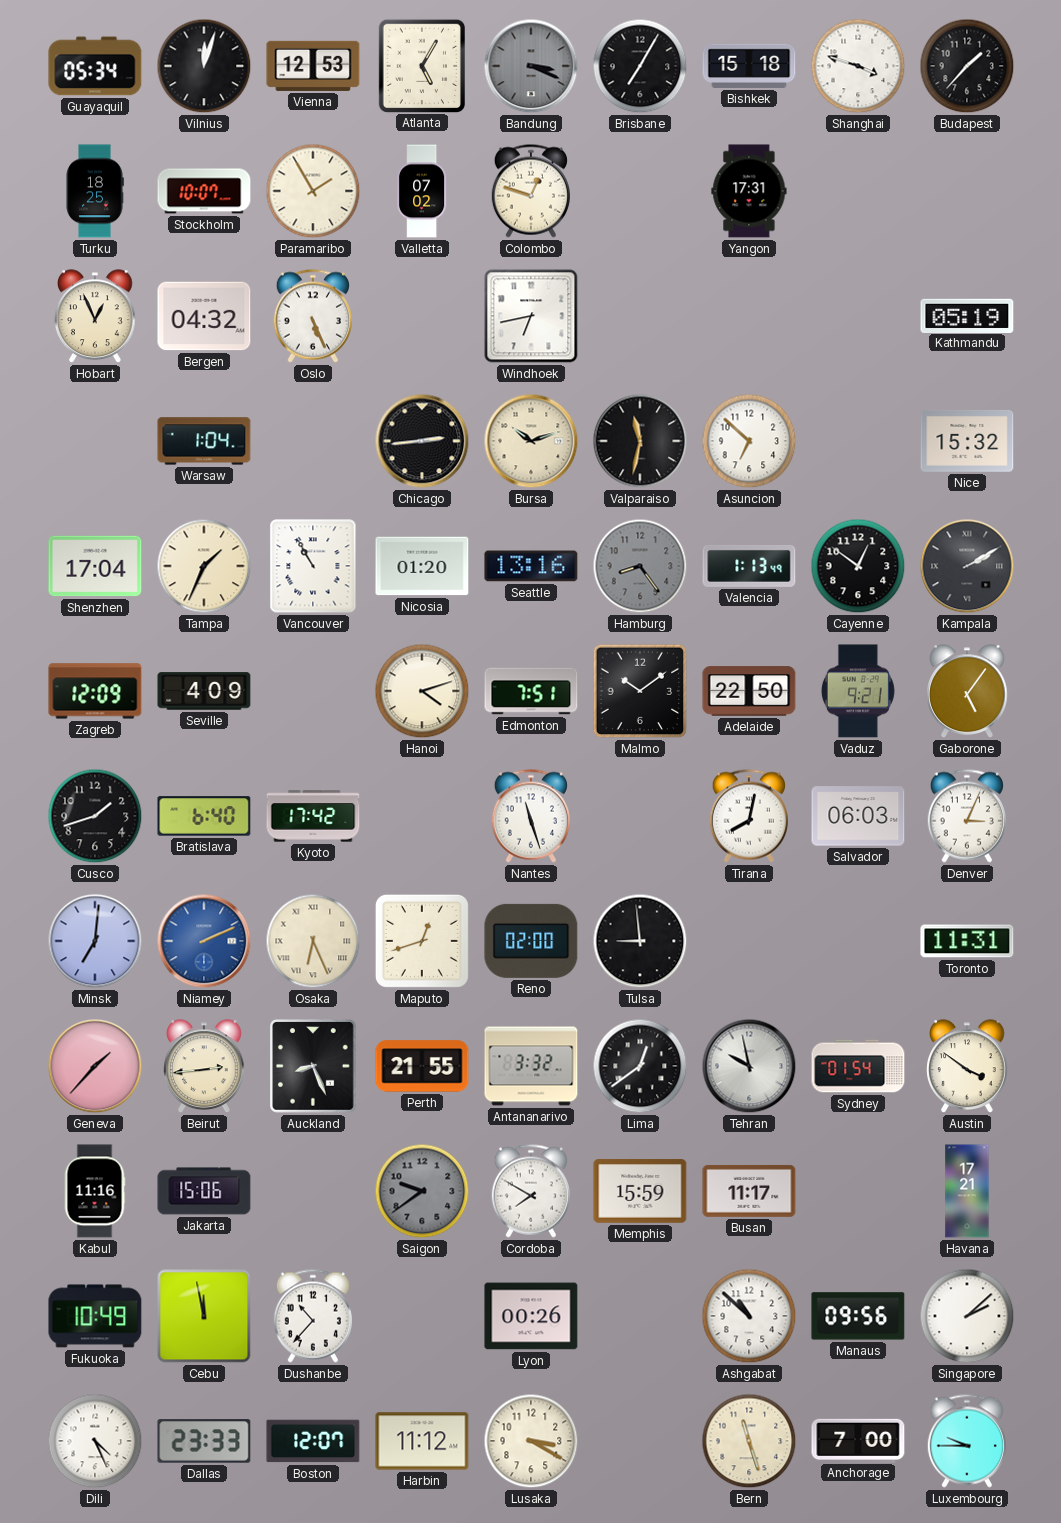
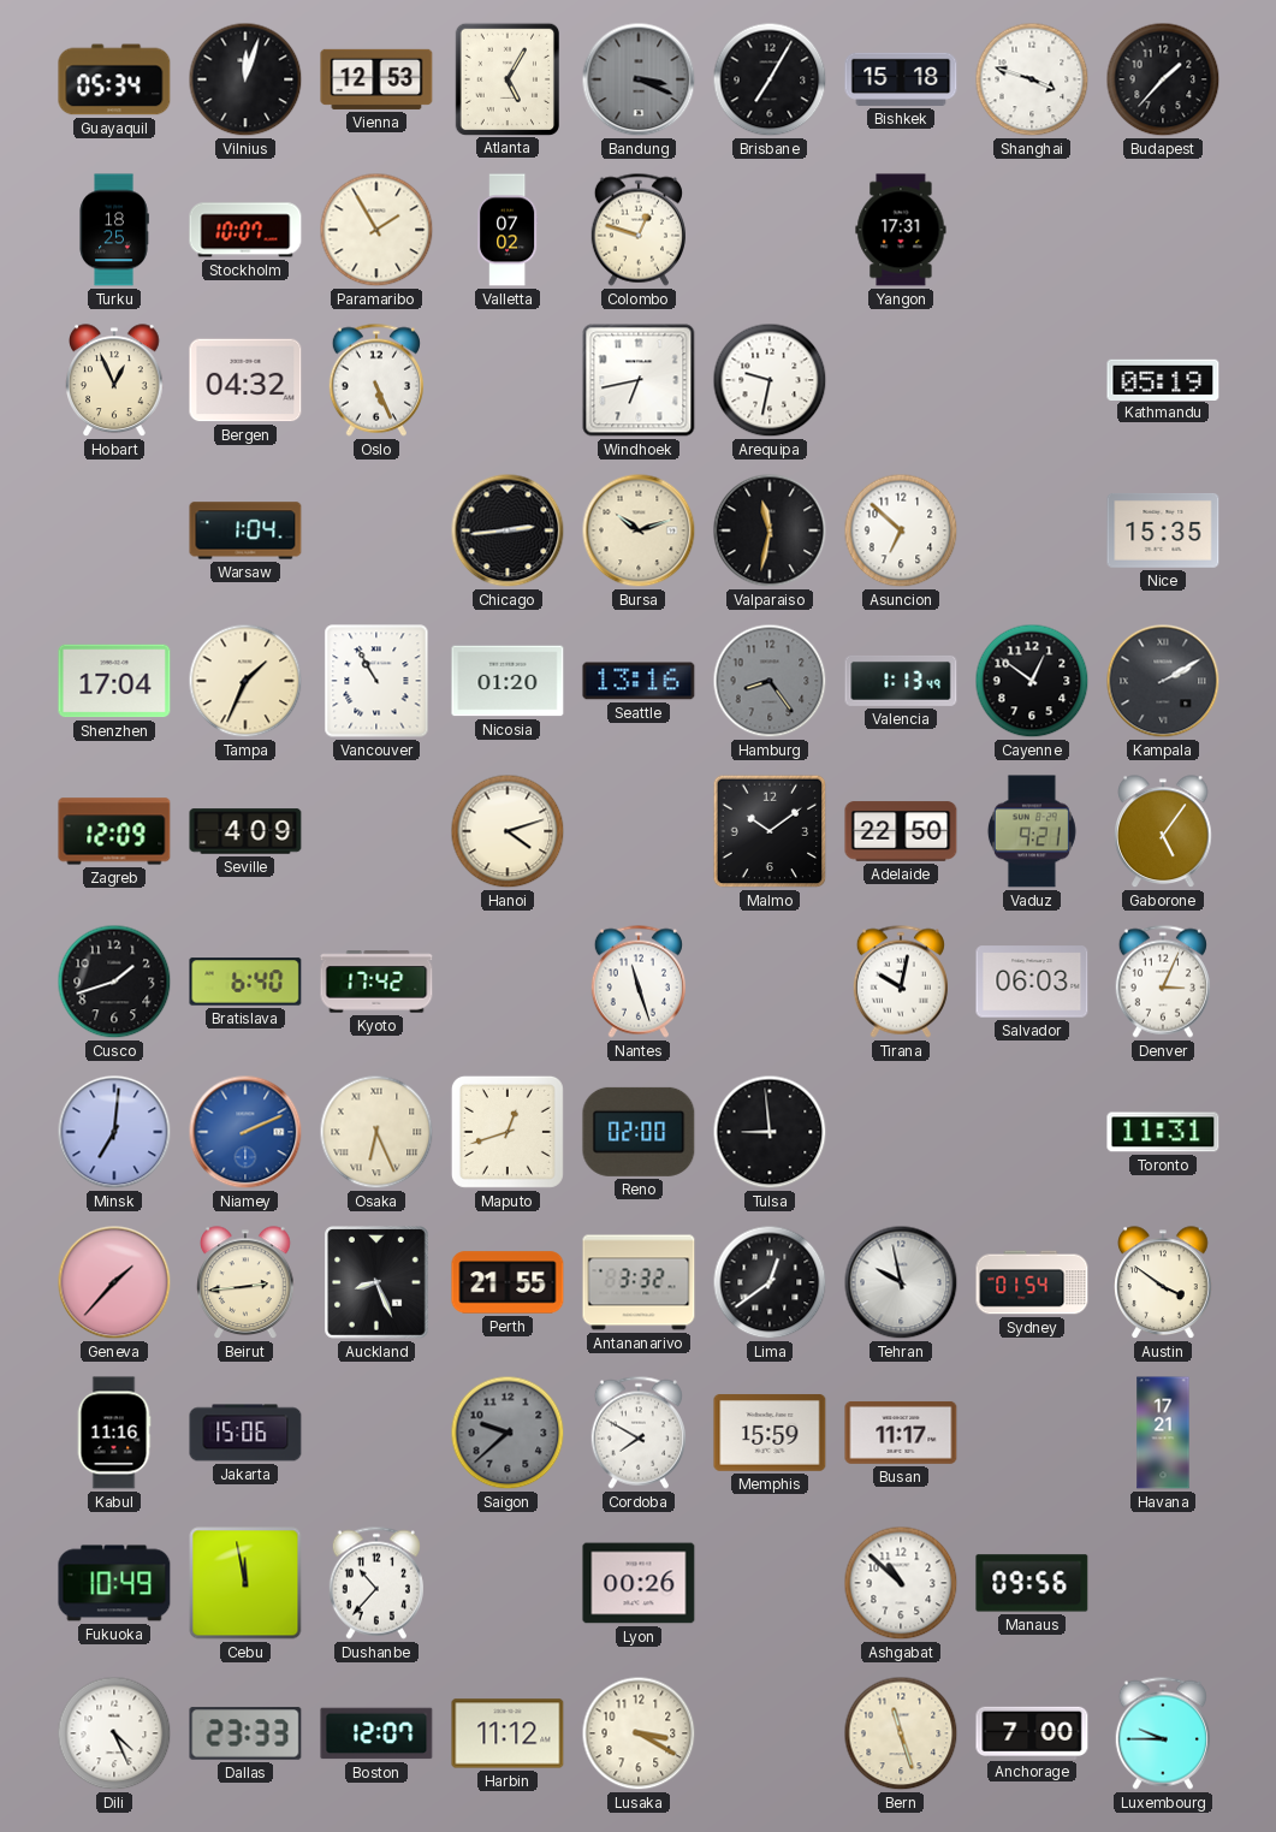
Arequipa: none -> 9:32 (770, 380)
Nice: 15:32 -> 15:35 (1163, 530)
Edmonton: 7:51 -> none (531, 691)
Tirana: 8:02 -> 10:02 (901, 982)
Saigon: 9:39 -> 9:38 (508, 1433)
Singapore: 2:08 -> none (967, 1316)
